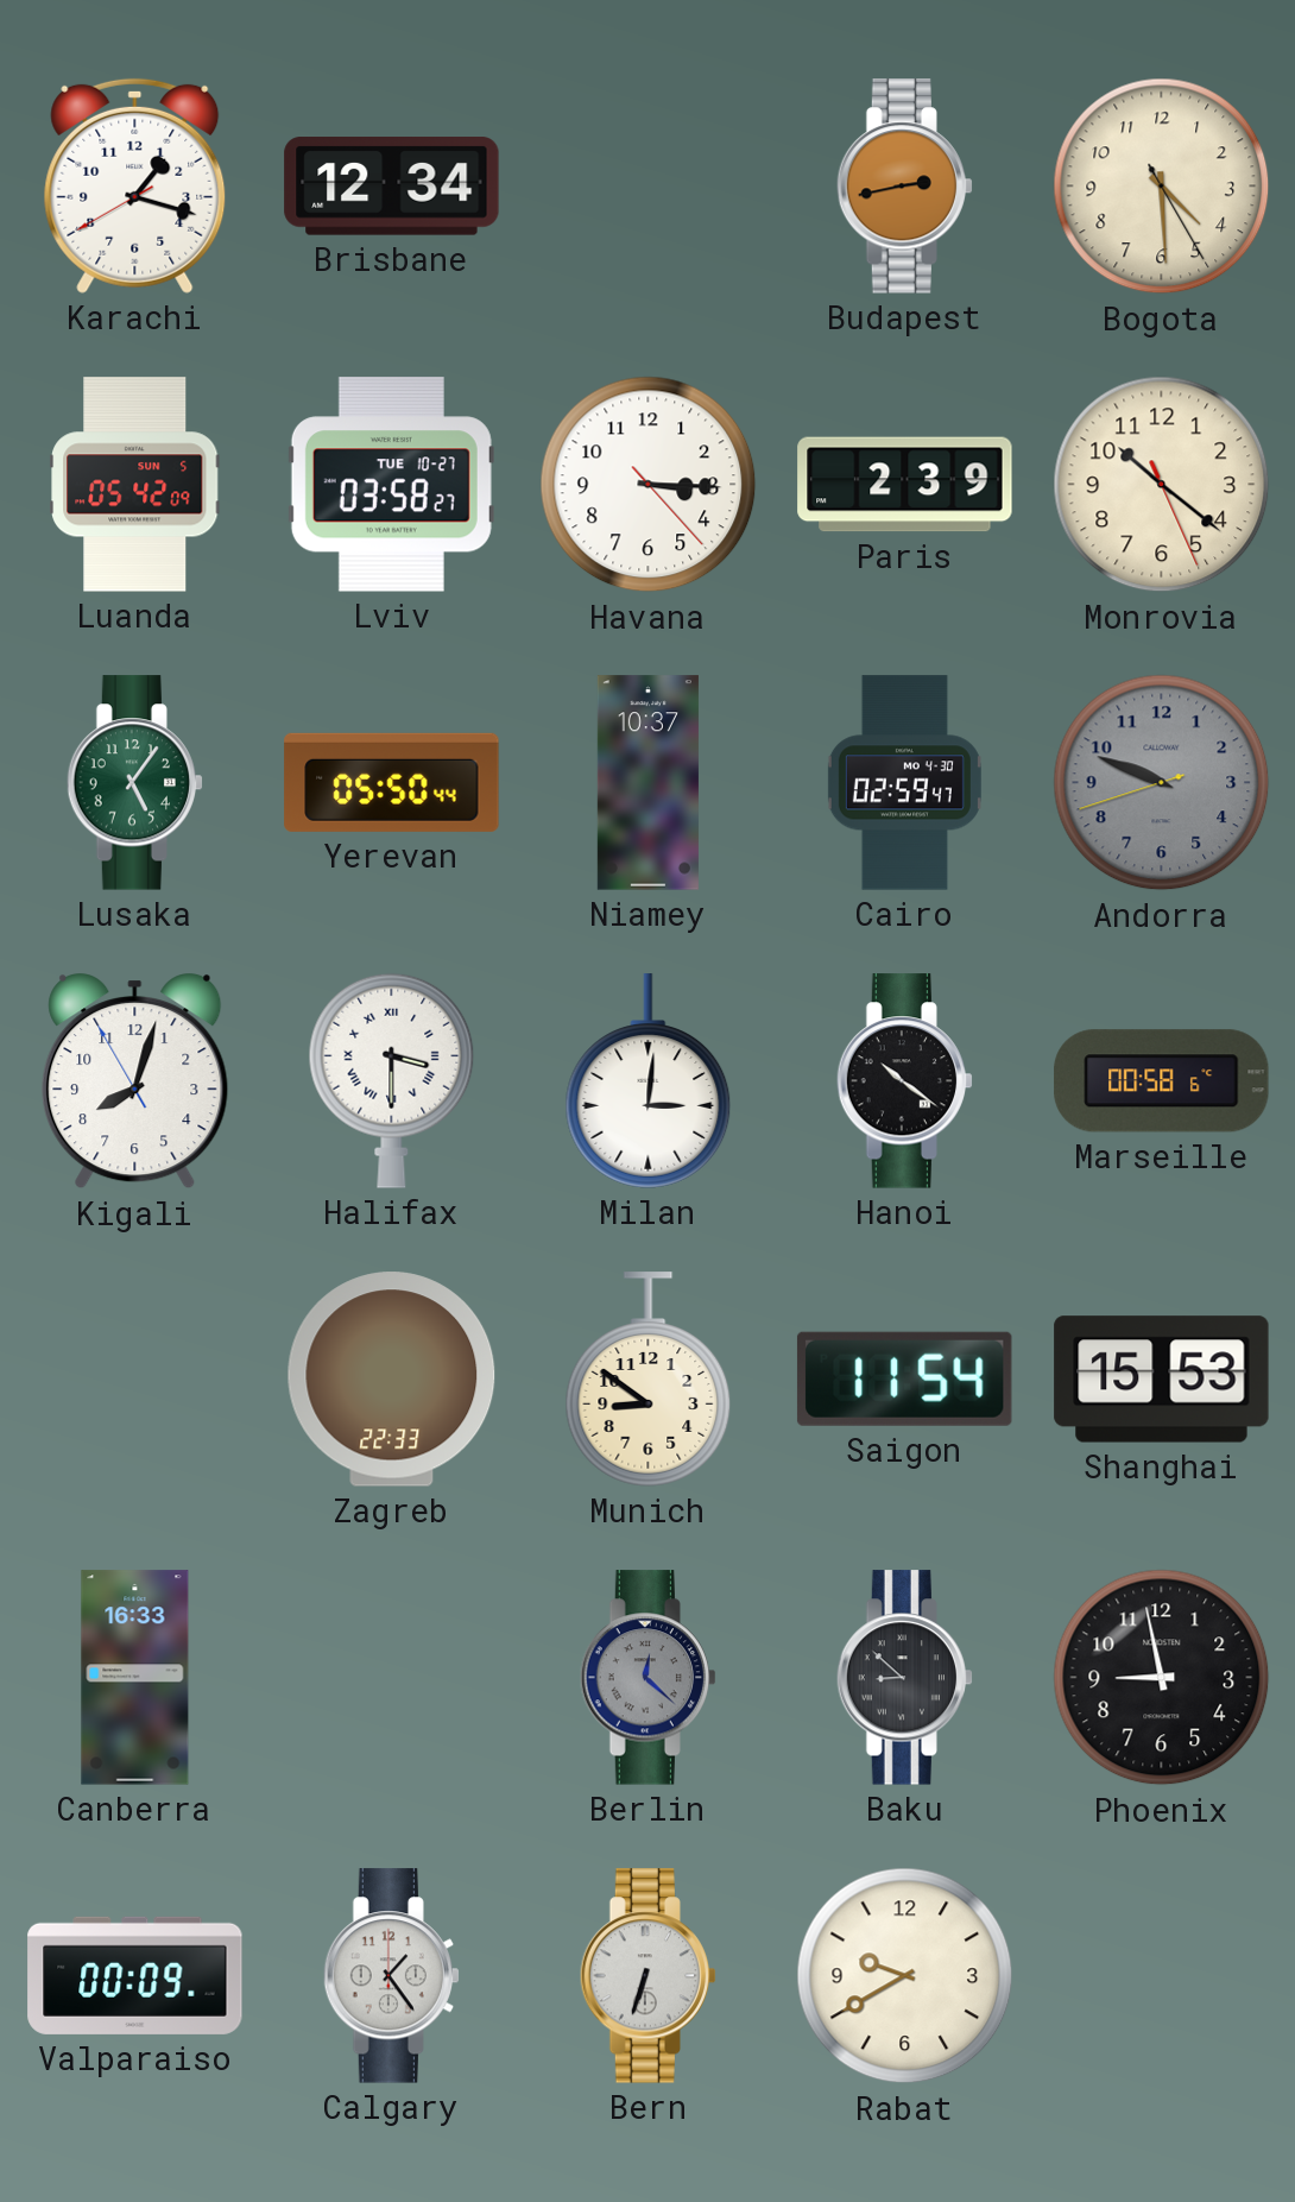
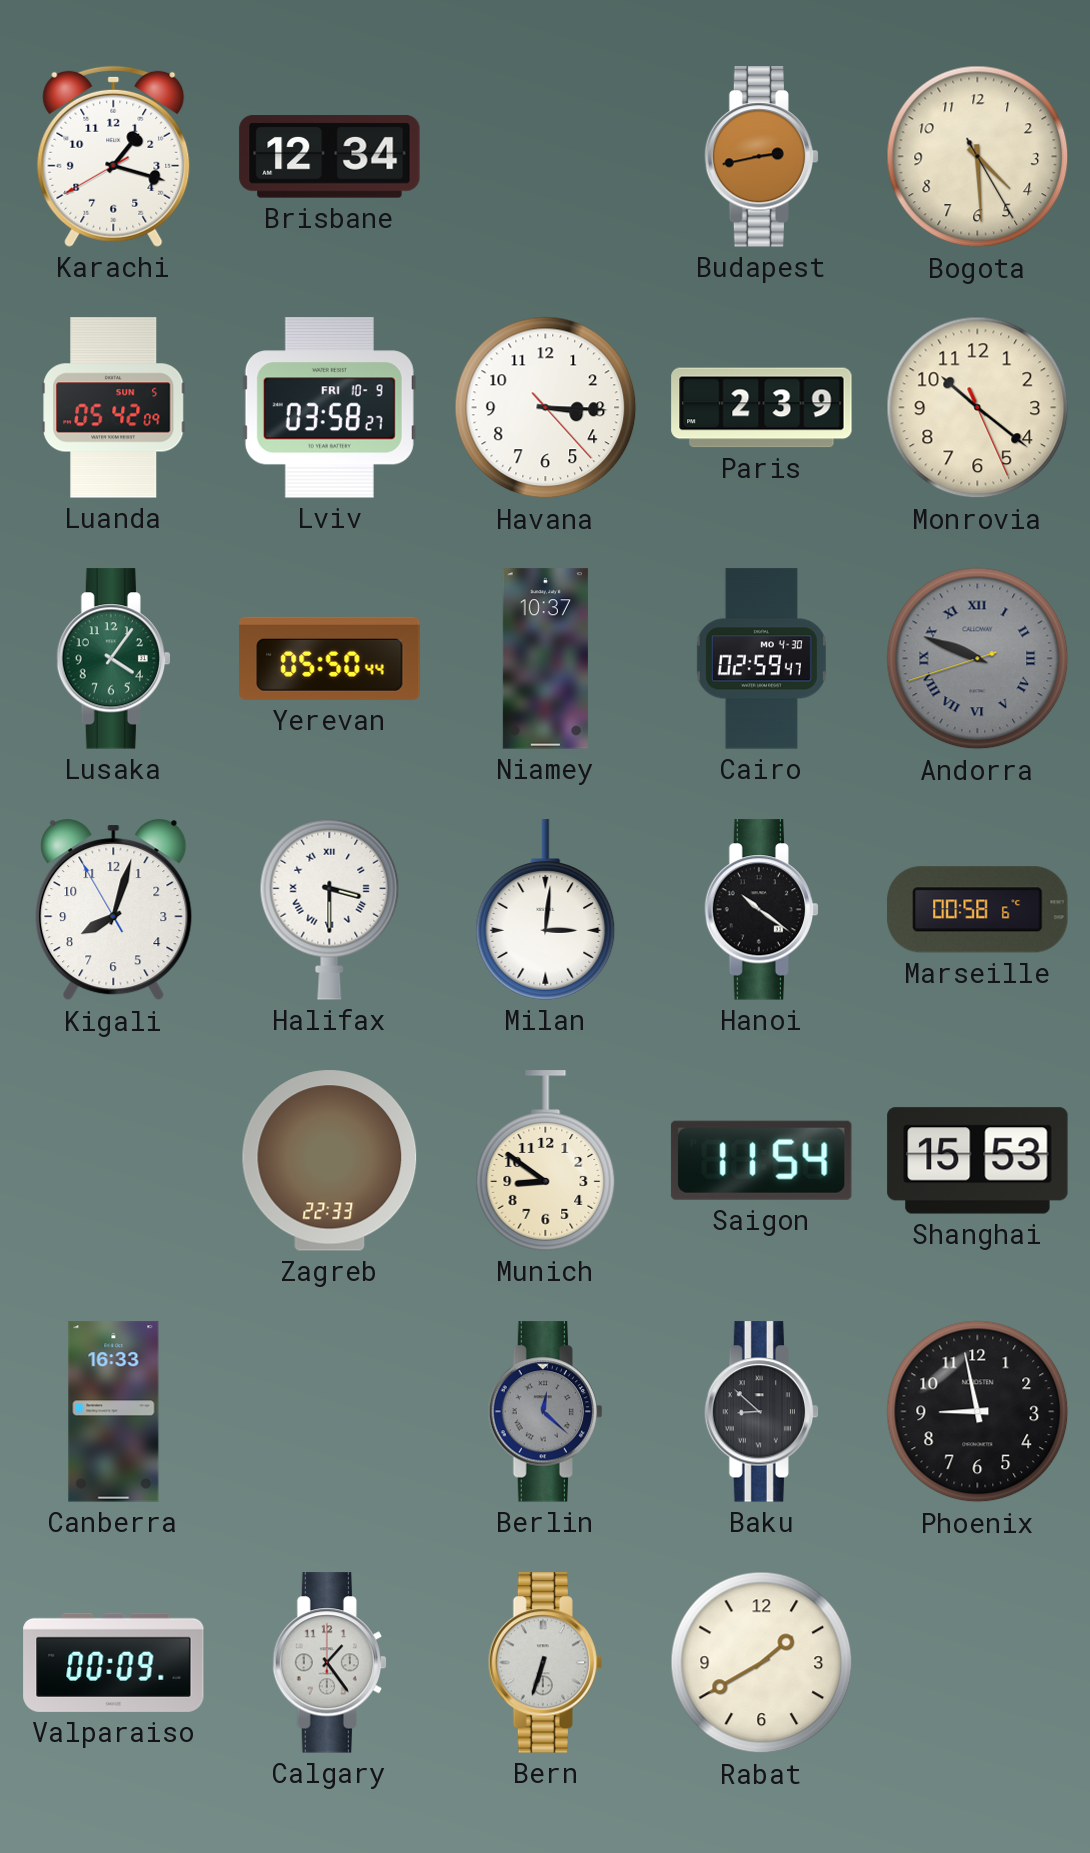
Lviv date: TUE 10-27 -> FRI 10-9 (329, 408)
Lusaka: 5:06 -> 4:06 (113, 659)
Andorra numerals: Arabic -> Roman (978, 659)
Rabat: 9:40 -> 1:40 (762, 1663)
